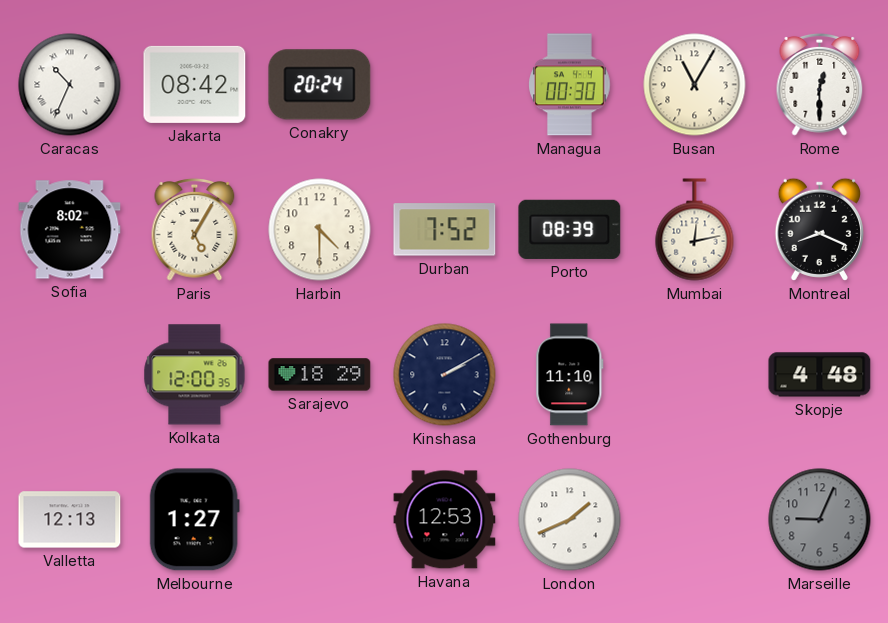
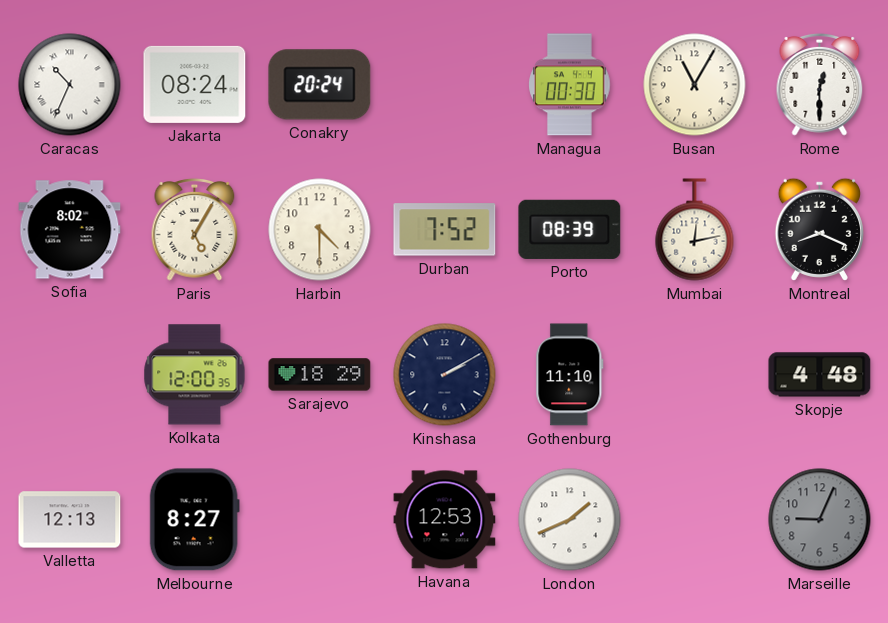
Jakarta: 08:42 -> 08:24 (195, 84)
Melbourne: 1:27 -> 8:27 (194, 520)
